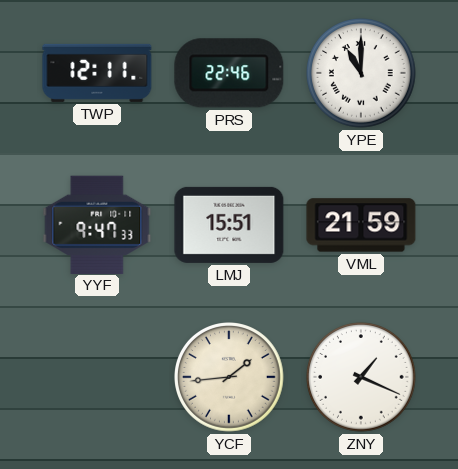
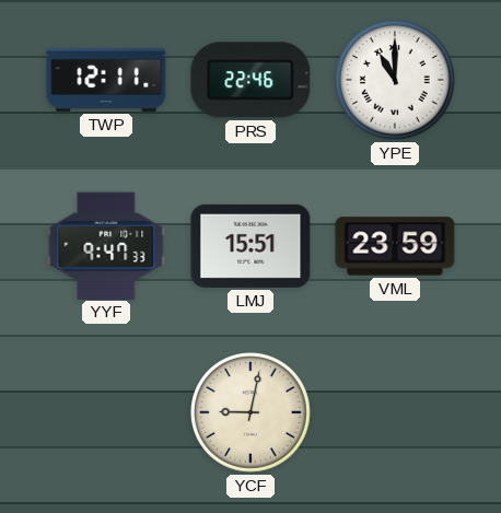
VML: 21:59 -> 23:59 (395, 246)
YCF: 1:44 -> 9:02 (250, 412)
ZNY: 1:19 -> none (361, 377)
